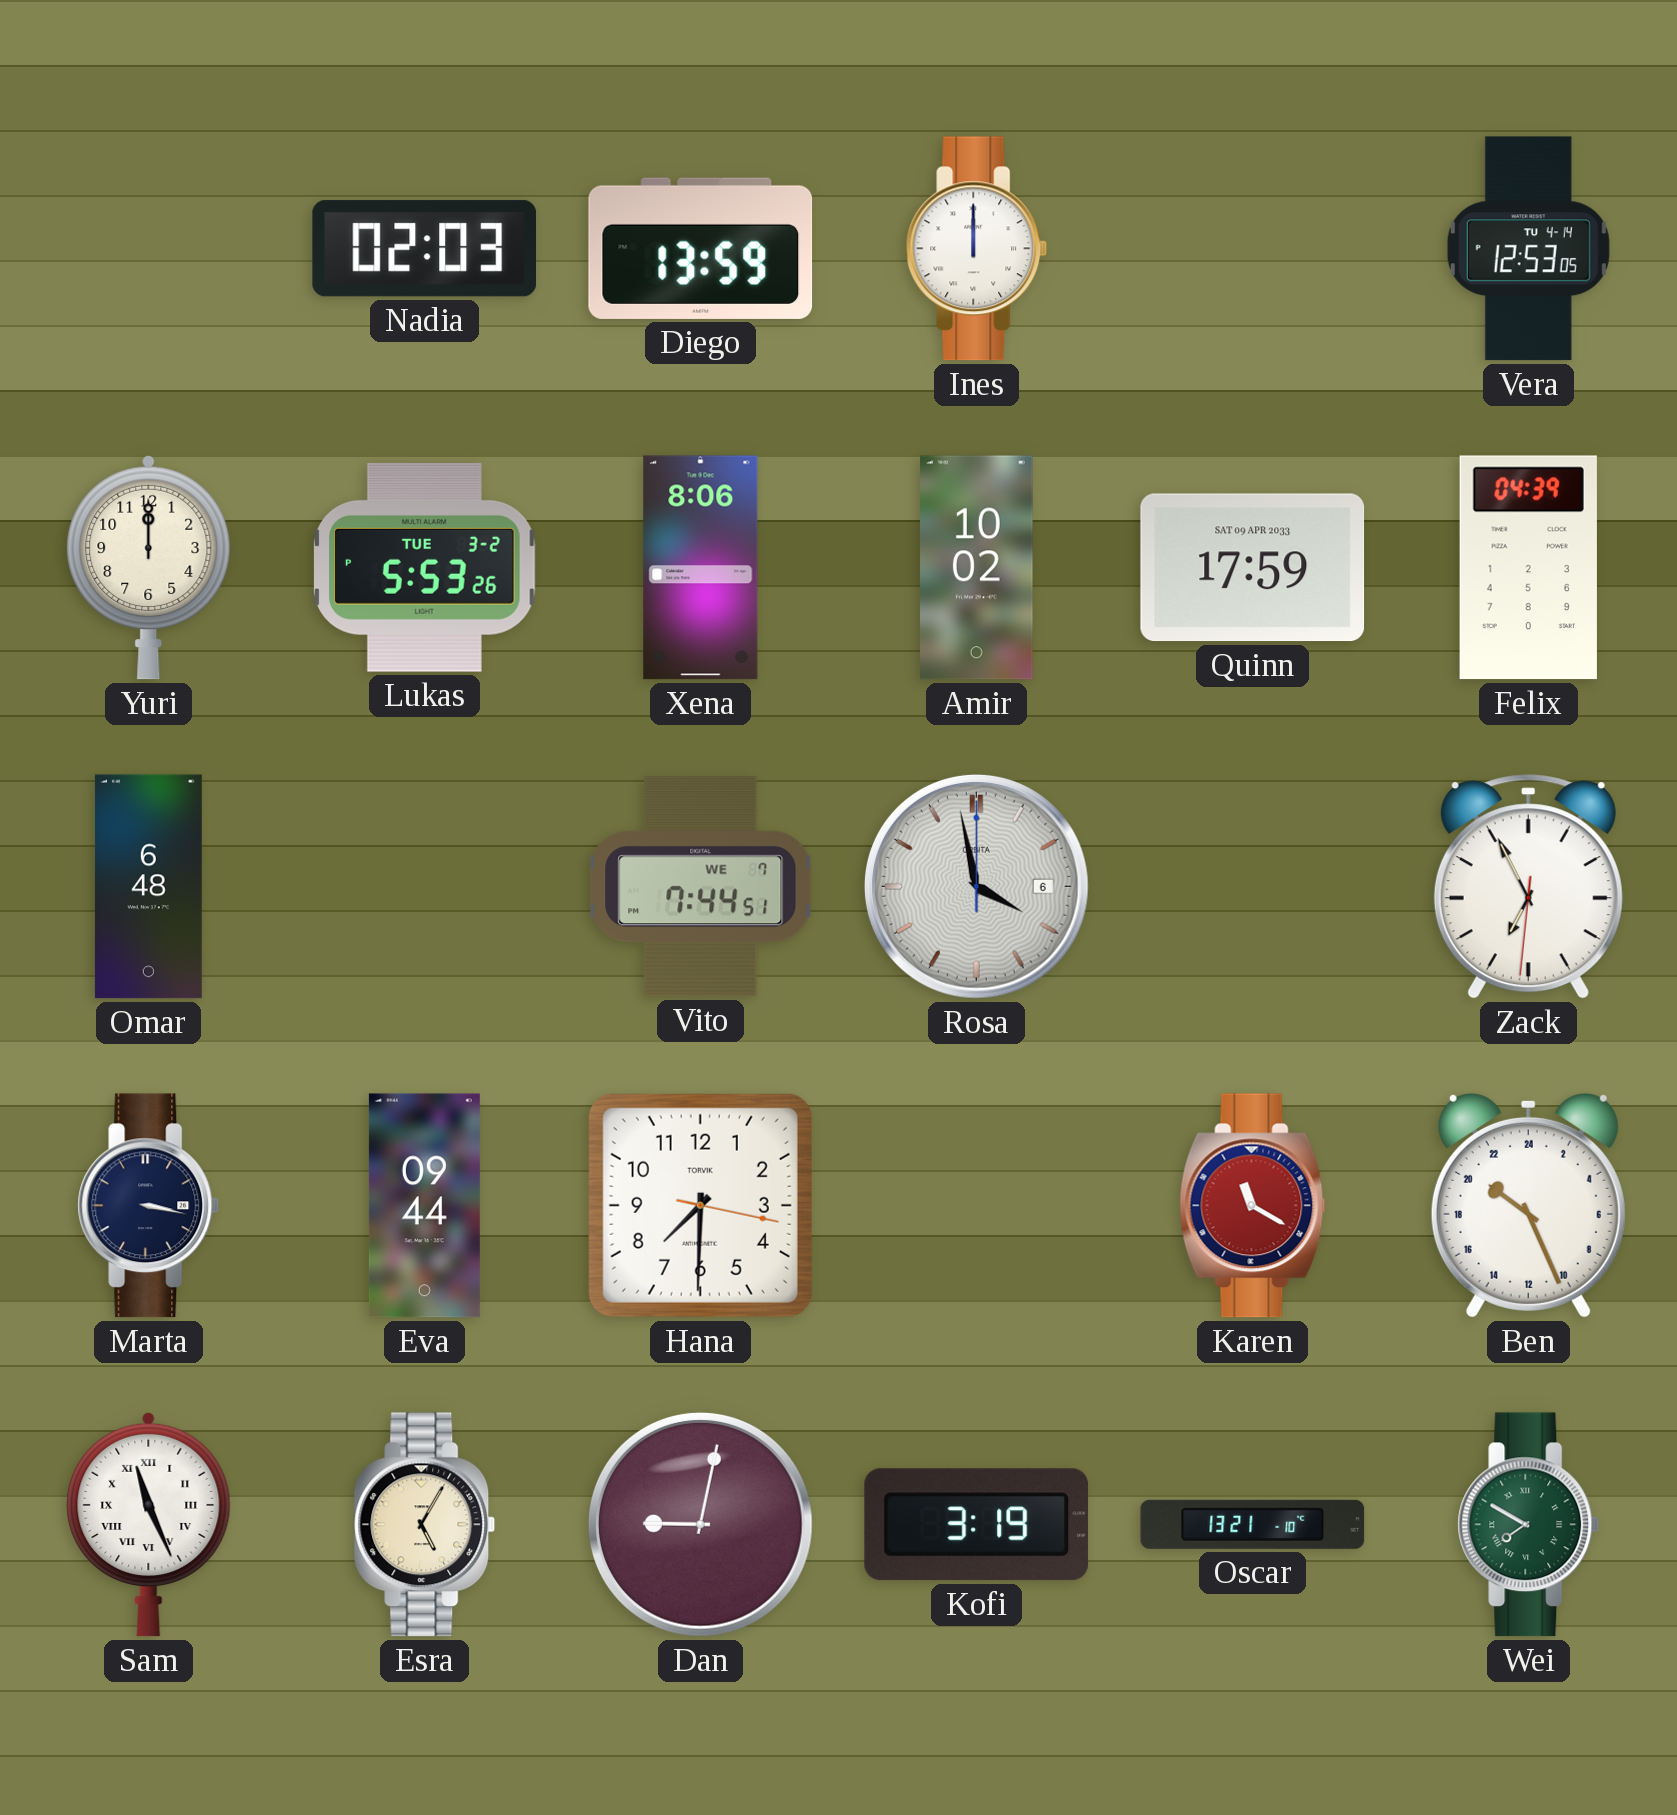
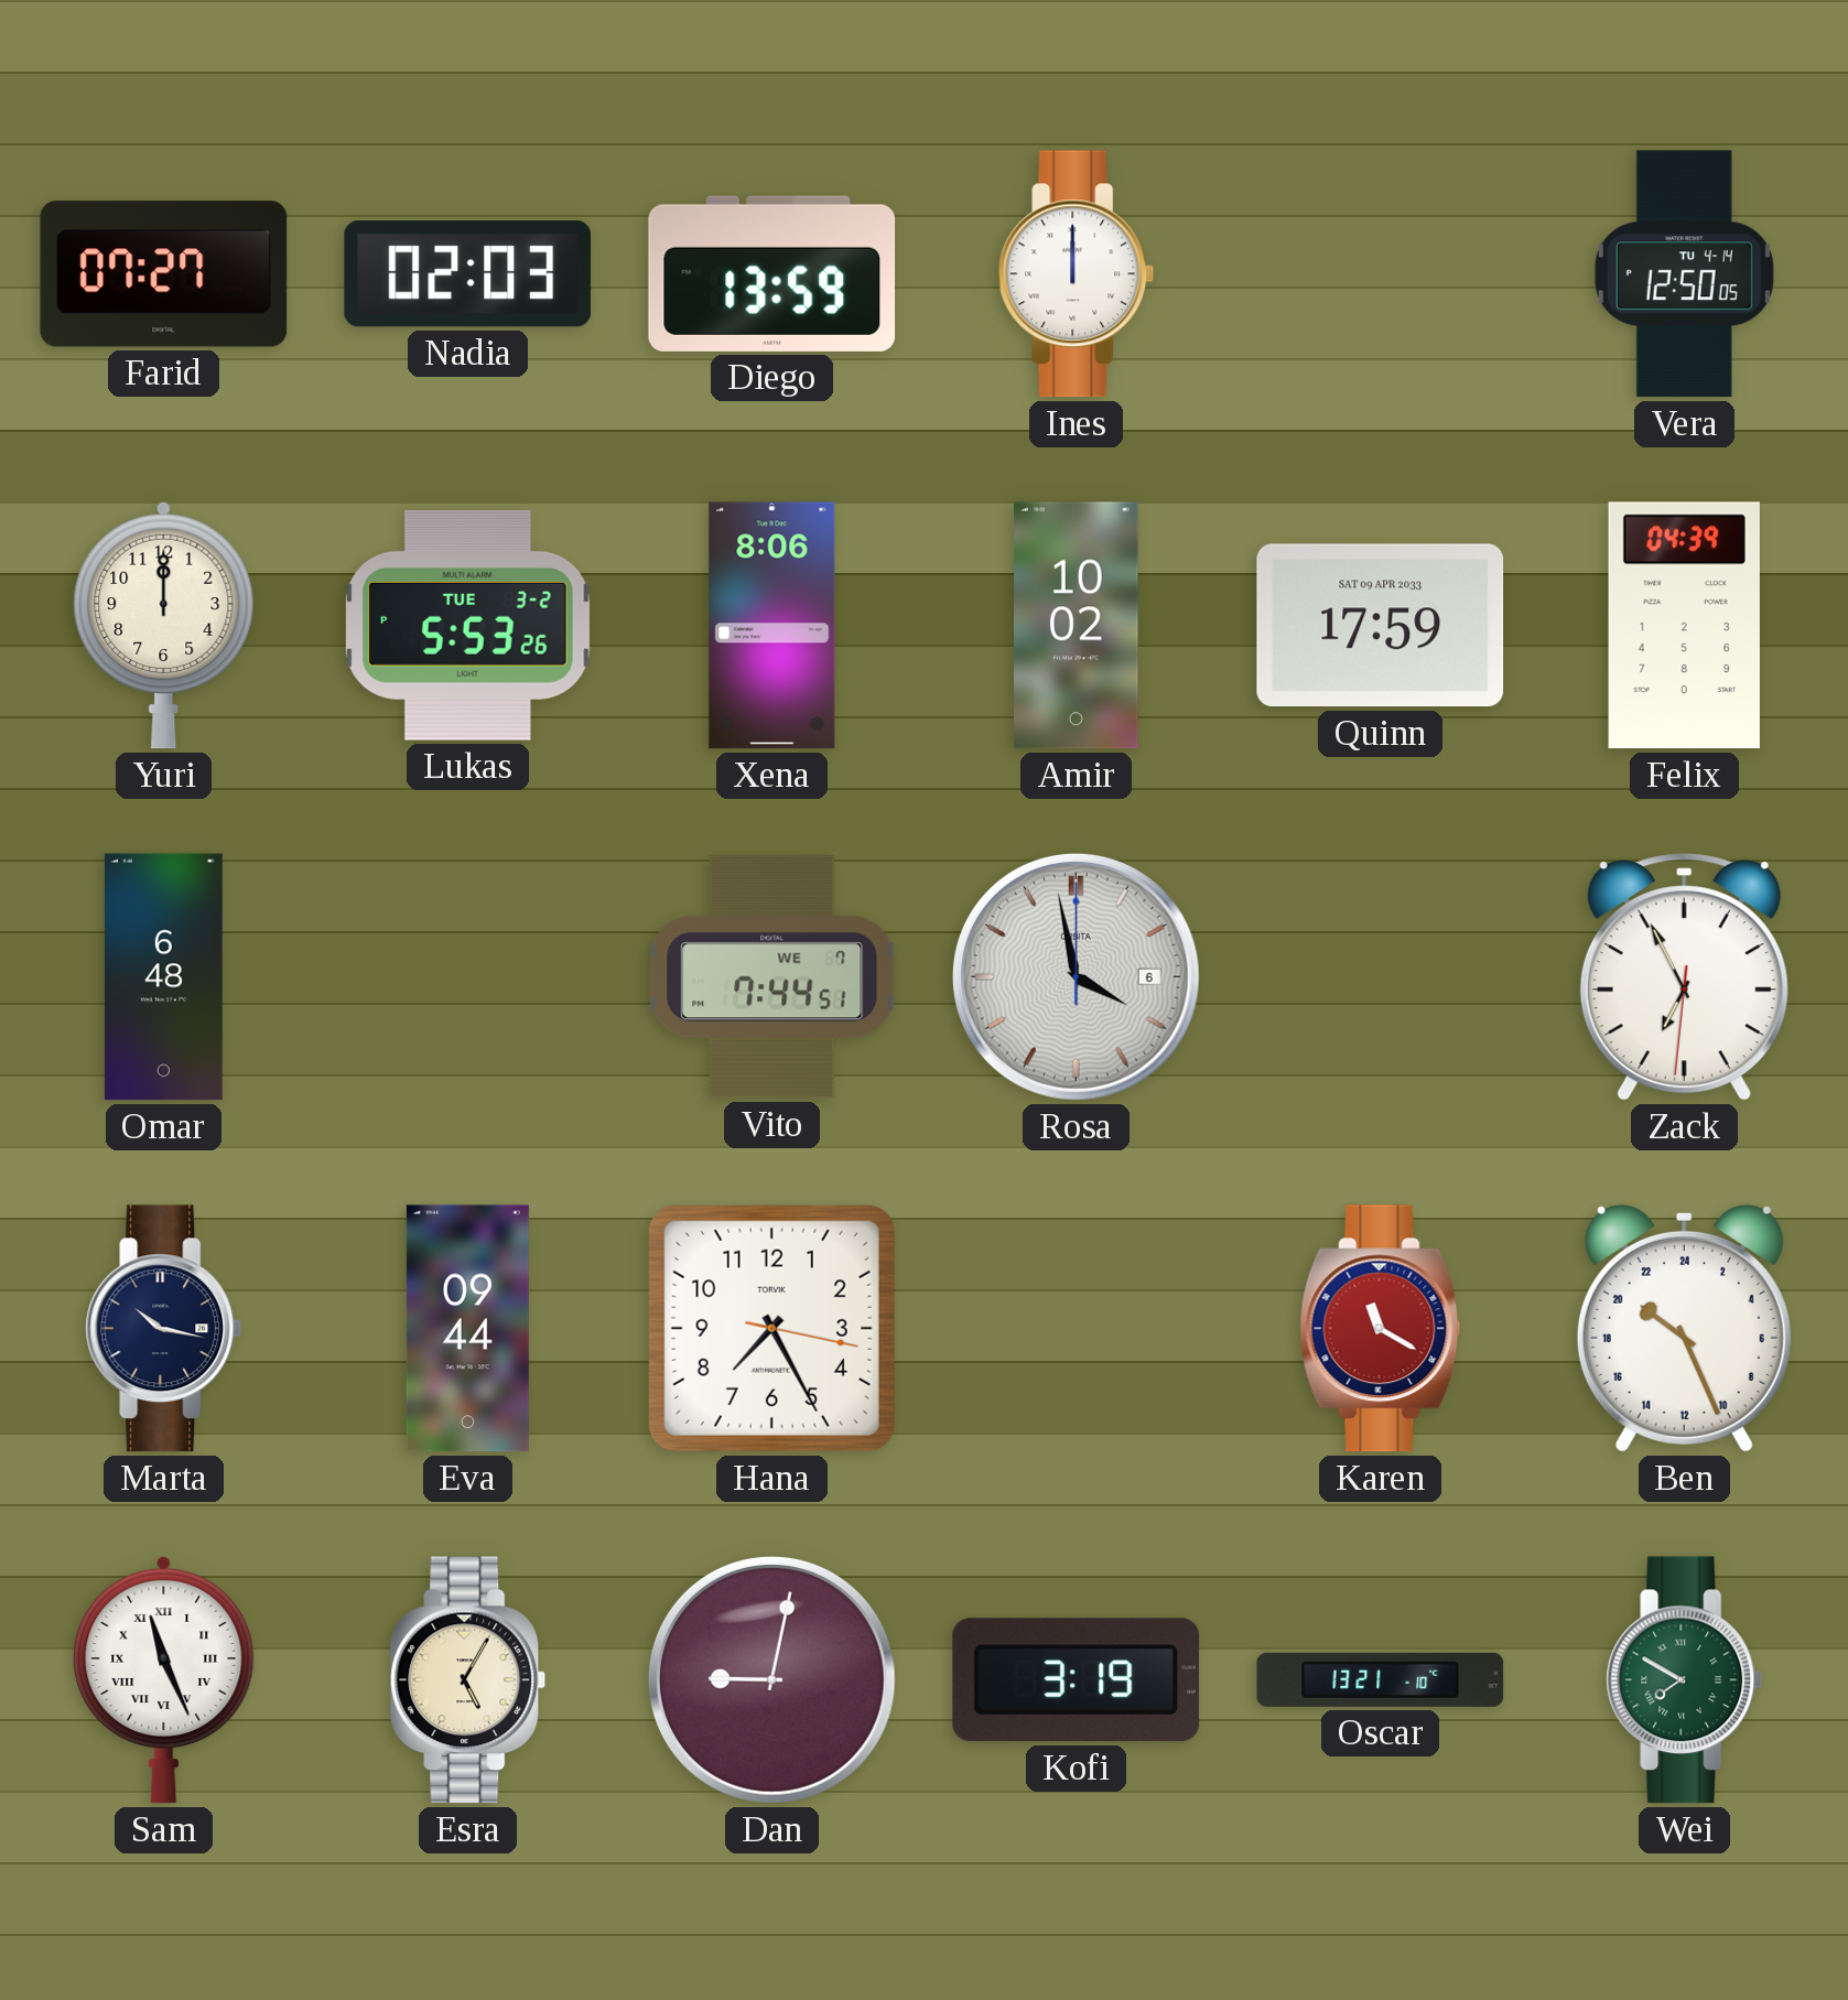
Farid: none -> 07:27 (164, 274)
Vera: 12:53 -> 12:50 (1684, 274)
Marta: 3:17 -> 10:17 (164, 1329)
Hana: 7:30 -> 7:25 (771, 1328)
